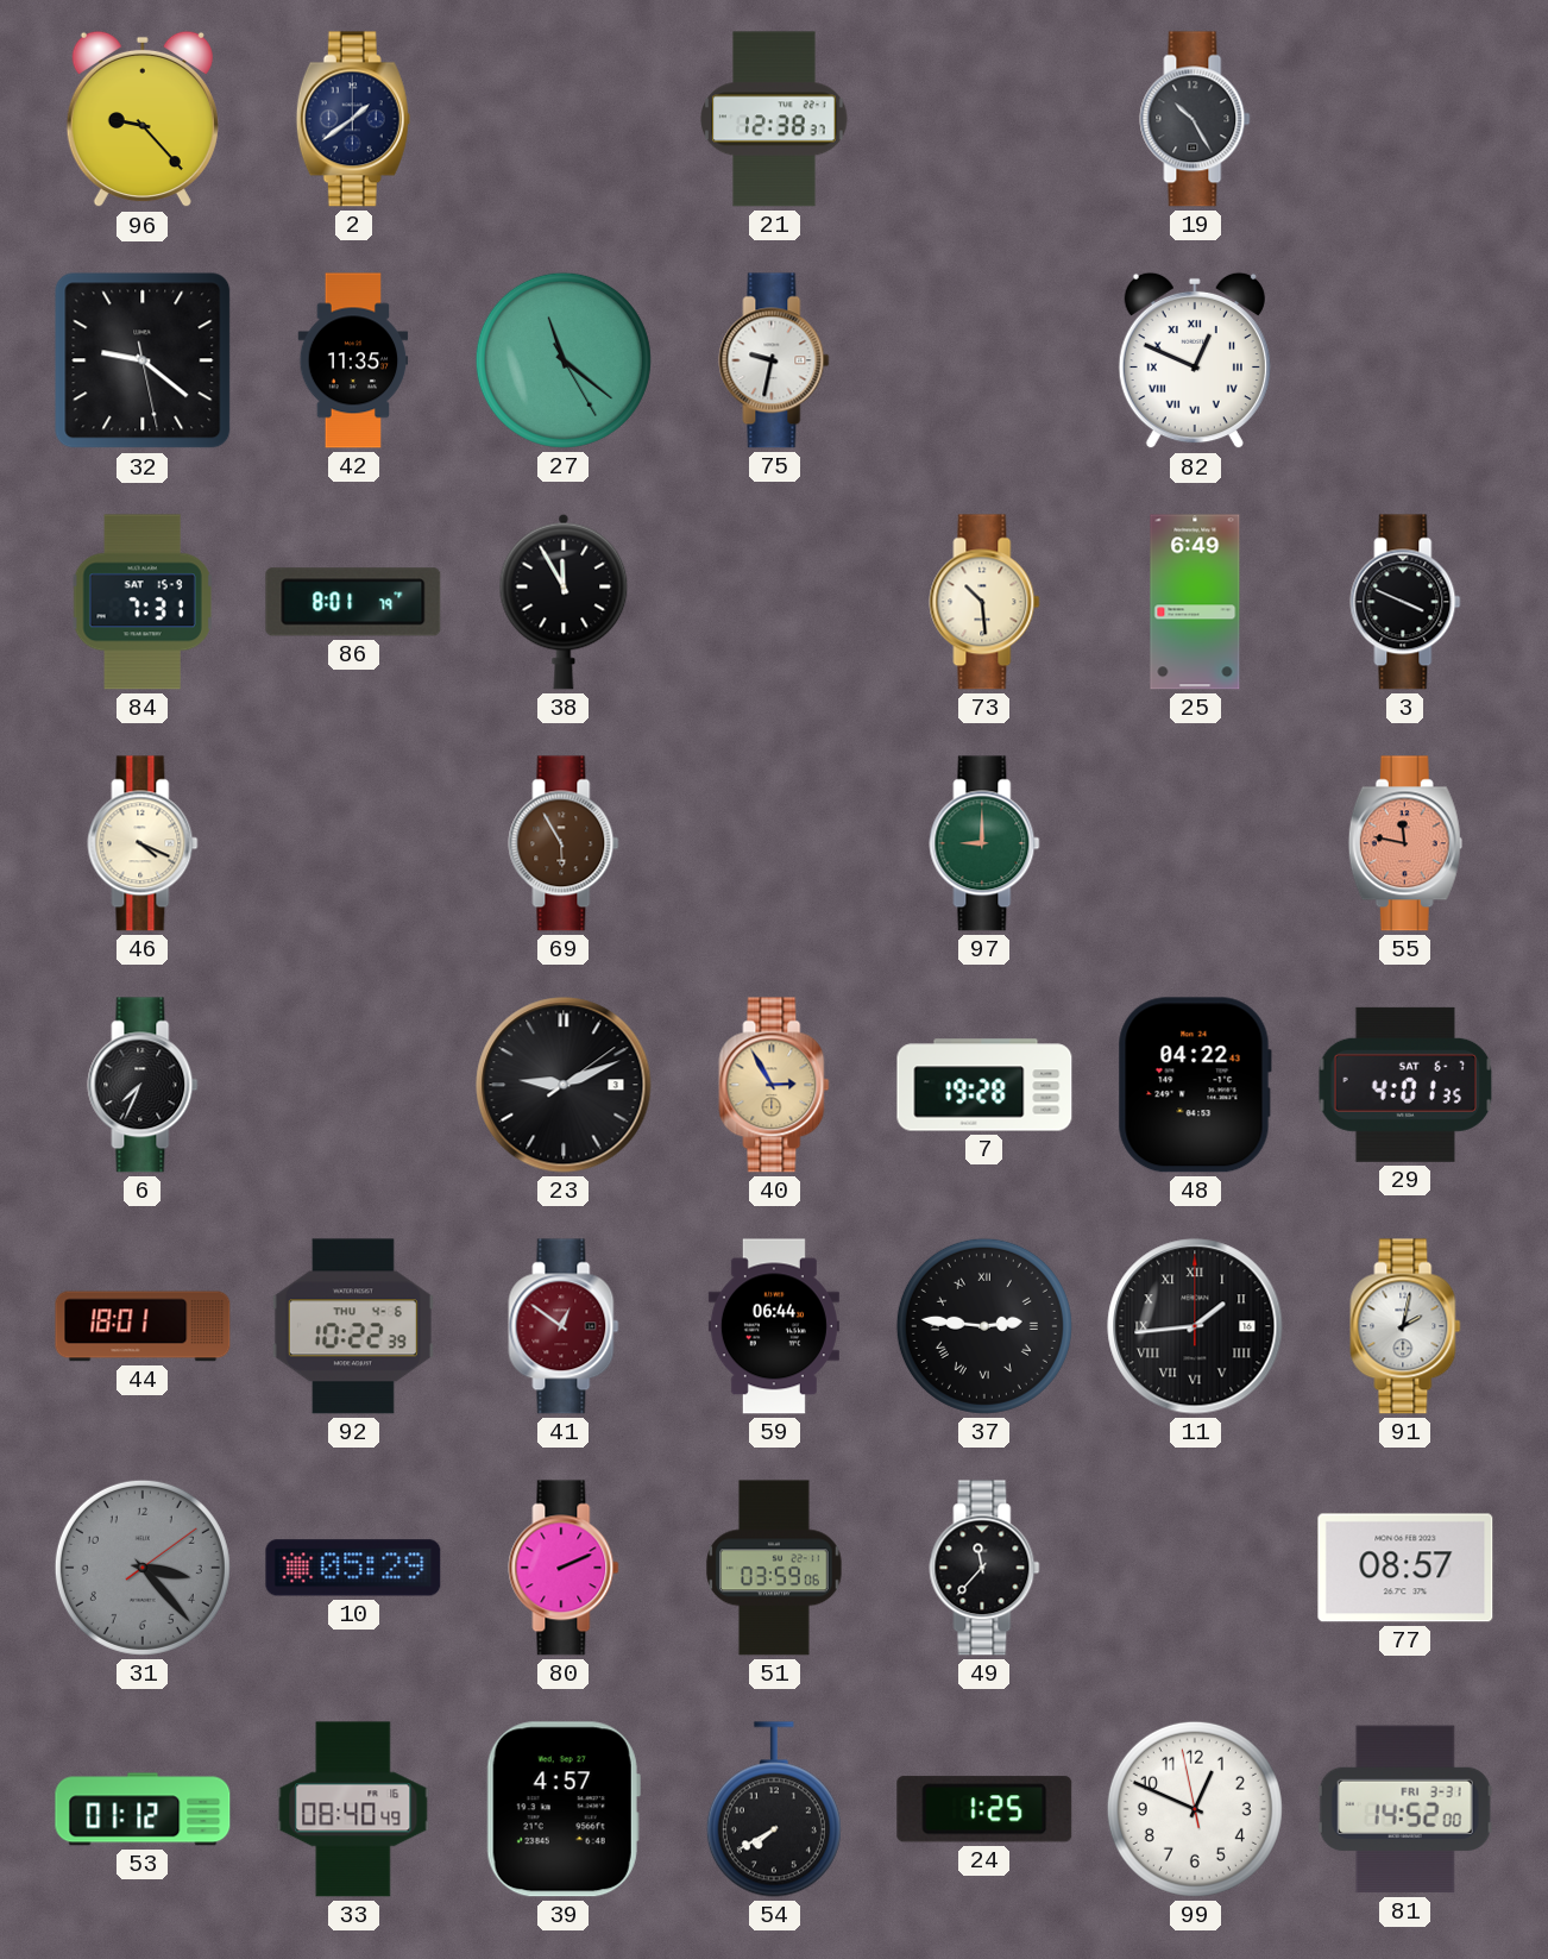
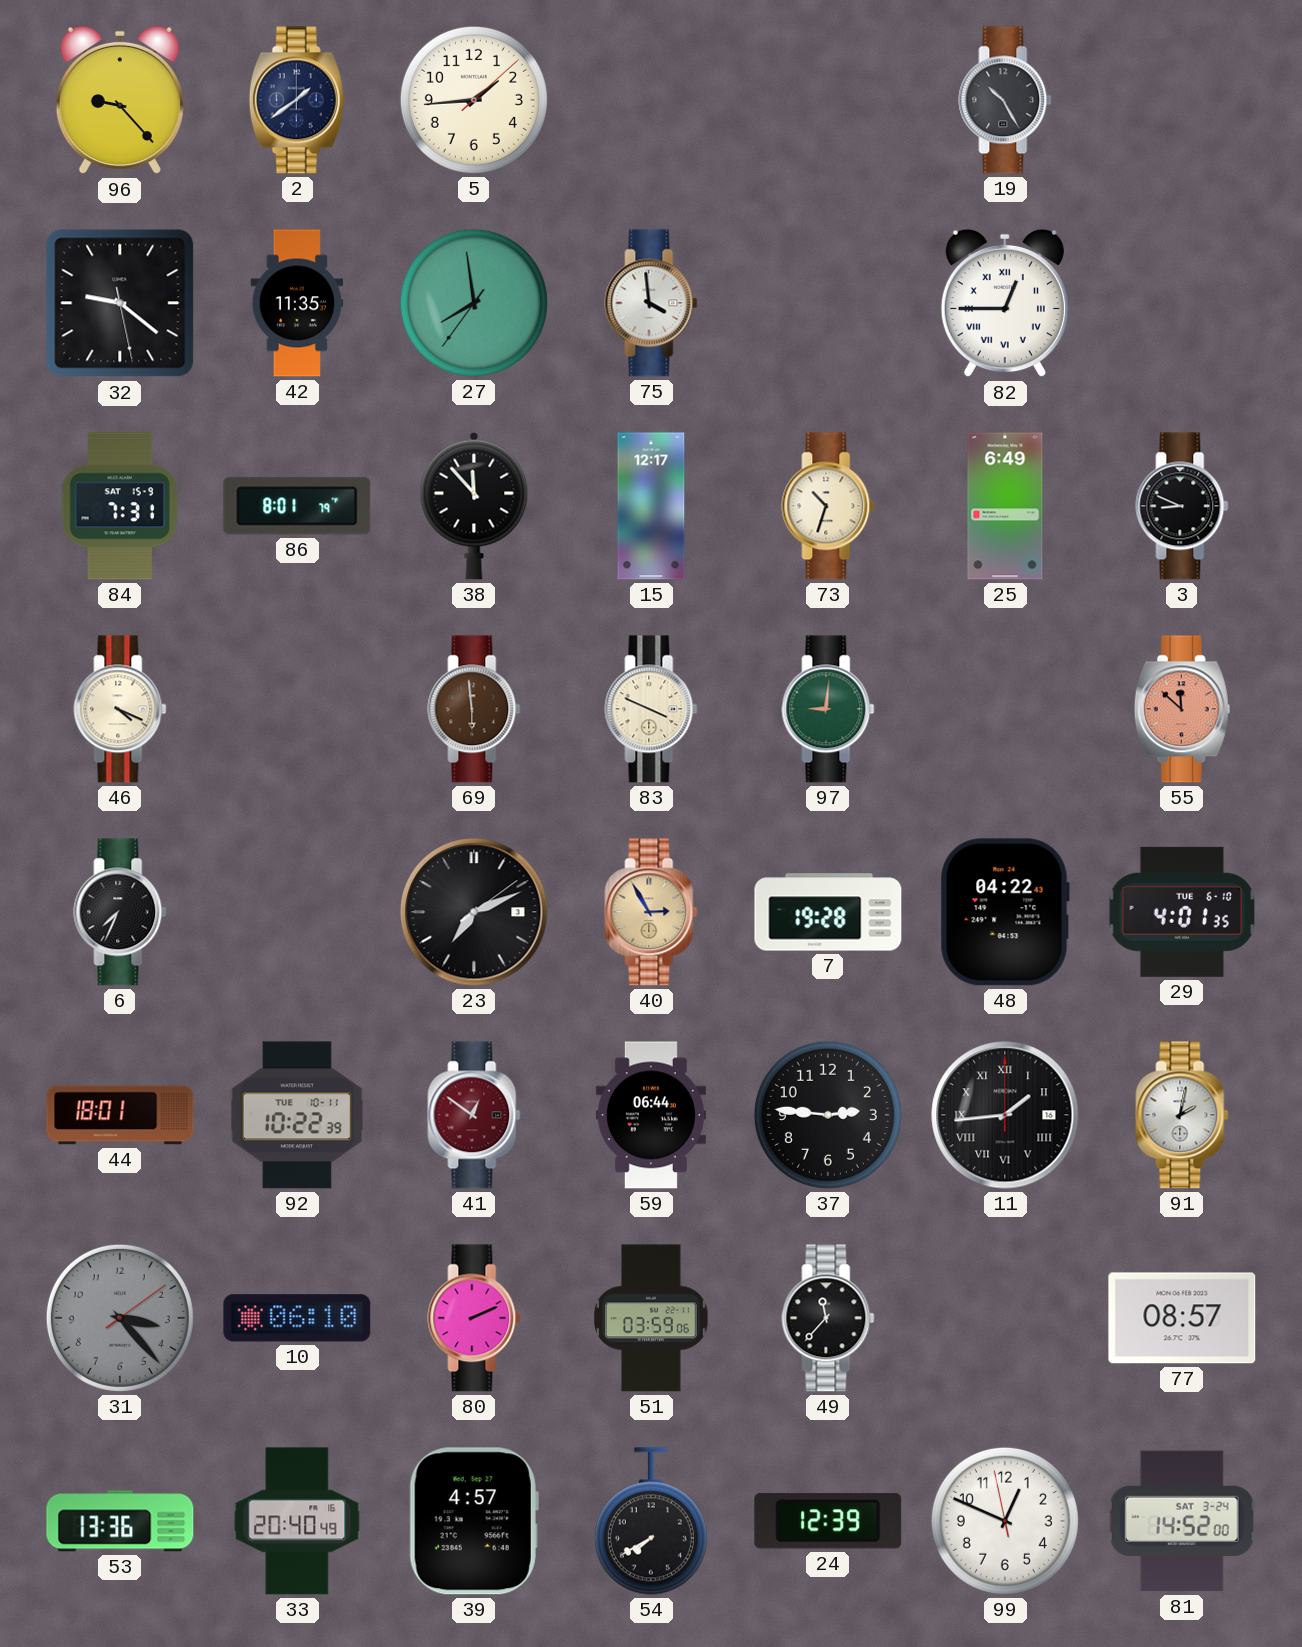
5: none -> 1:44 (474, 100)
21: 12:38 -> none (774, 119)
27: 11:21 -> 7:58 (474, 303)
75: 9:32 -> 3:59 (651, 303)
82: 12:49 -> 12:45 (1005, 303)
38: 11:55 -> 11:53 (474, 506)
15: none -> 12:17 (651, 506)
73: 10:29 -> 10:33 (828, 506)
3: 3:49 -> 8:49 (1182, 506)
69: 5:55 -> 5:59 (474, 709)
83: none -> 3:49 (651, 709)
97: 9:00 -> 9:01 (828, 709)
55: 11:47 -> 11:52 (1182, 709)
23: 9:11 -> 7:11 (474, 912)
29 date: SAT 6-7 -> TUE 6-10 (1182, 912)
92 date: THU 4-6 -> TUE 10-11 (297, 1115)
37 numerals: Roman -> Arabic (828, 1115)
10: 05:29 -> 06:10 (297, 1318)
53: 01:12 -> 13:36 (120, 1521)
33: 08:40 -> 20:40 (297, 1521)
24: 1:25 -> 12:39 (828, 1521)
81 date: FRI 3-31 -> SAT 3-24 (1182, 1521)
